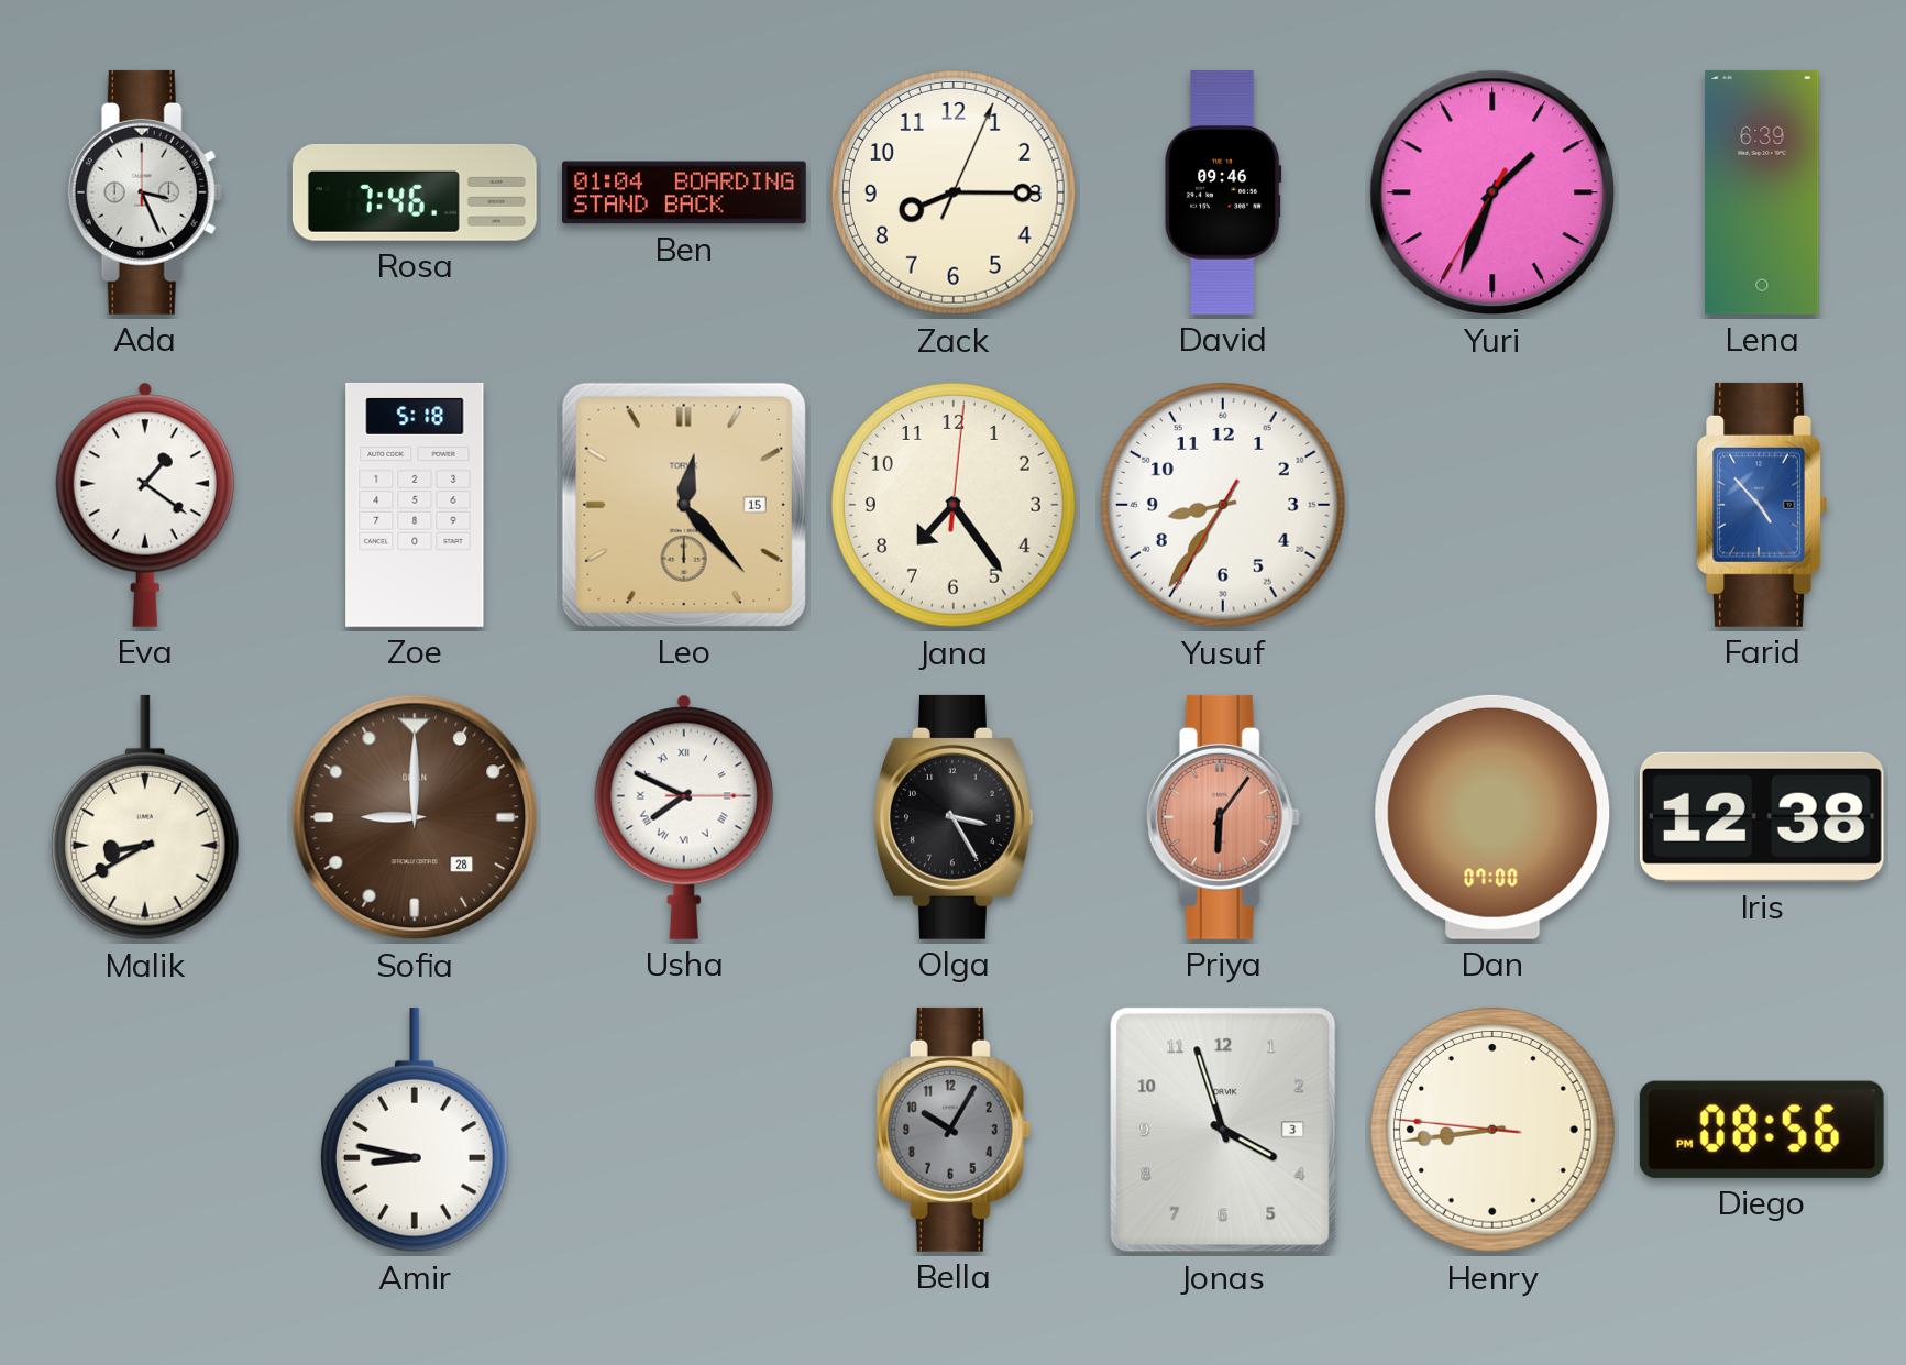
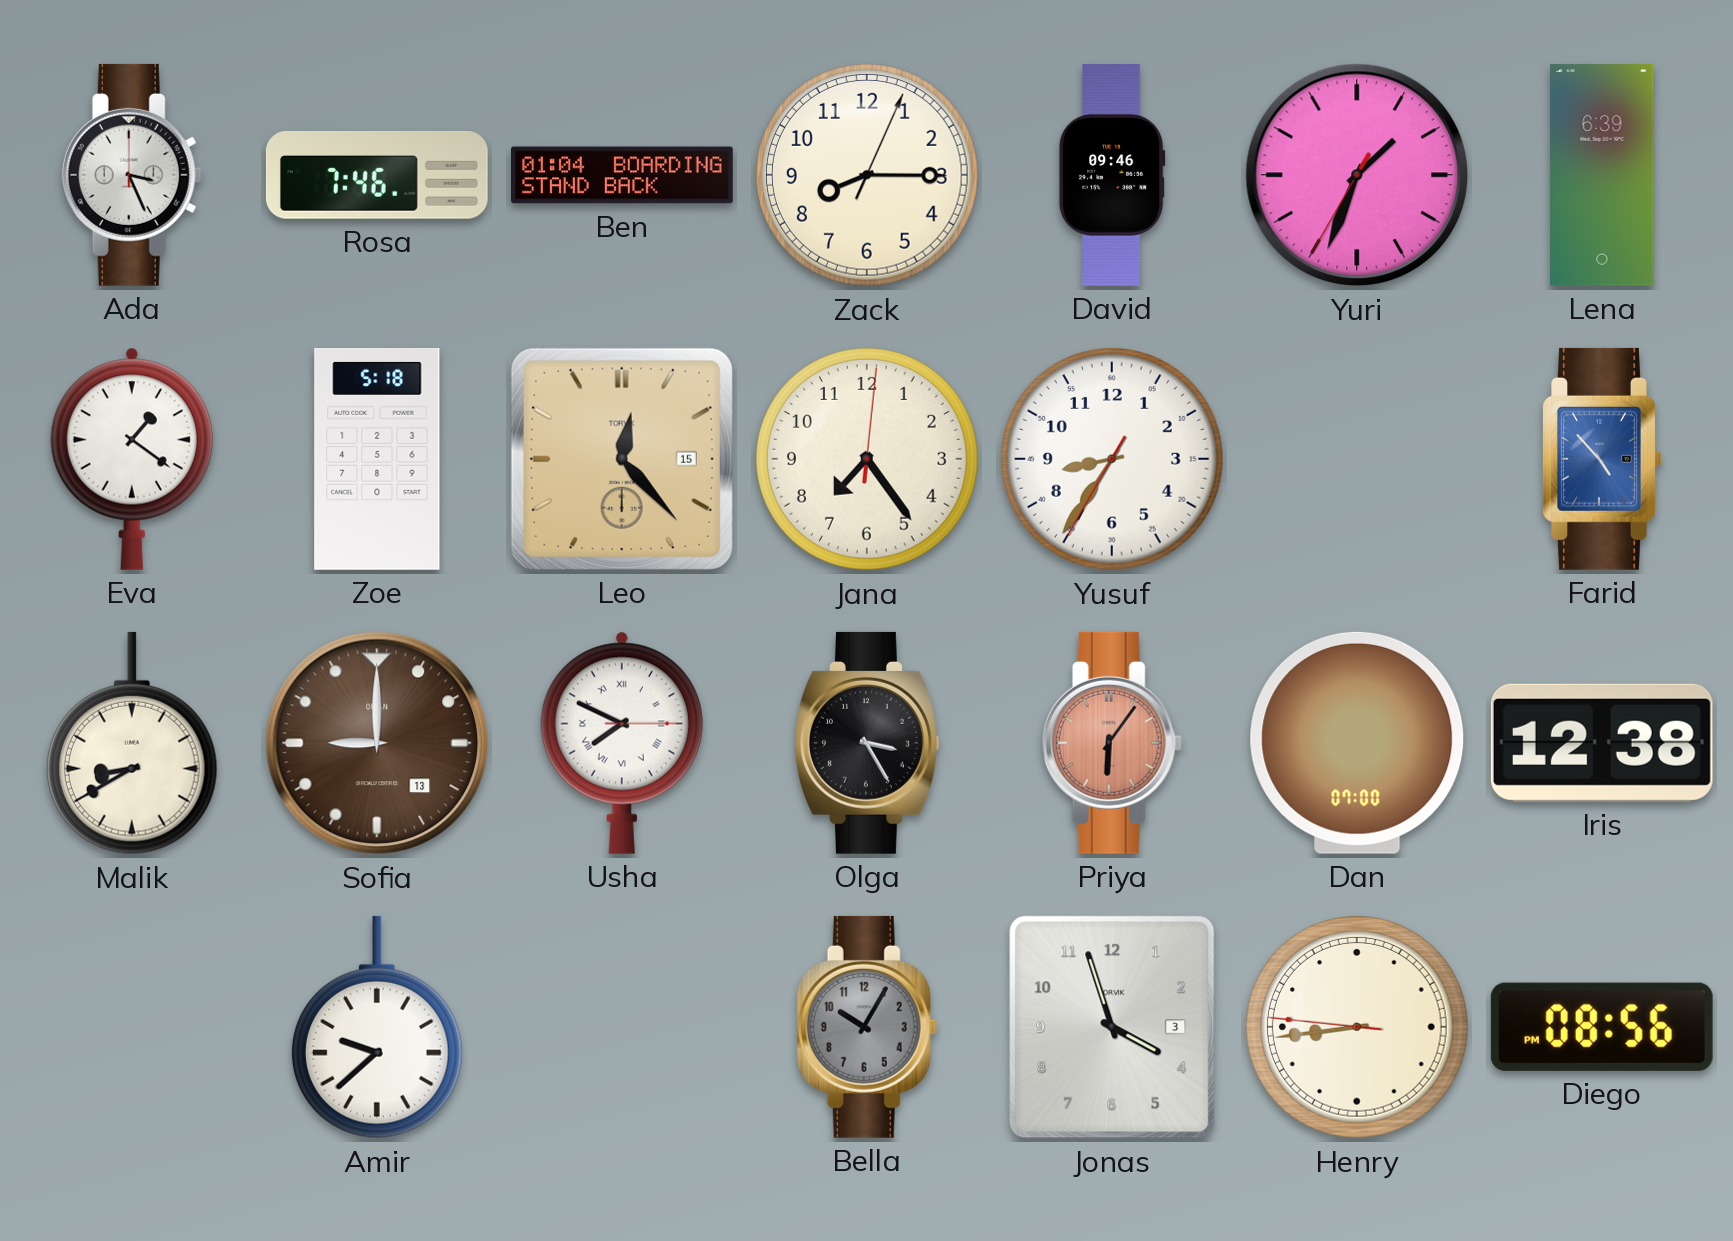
Sofia date: 28 -> 13 (377, 743)
Amir: 8:47 -> 9:38 (377, 1027)
